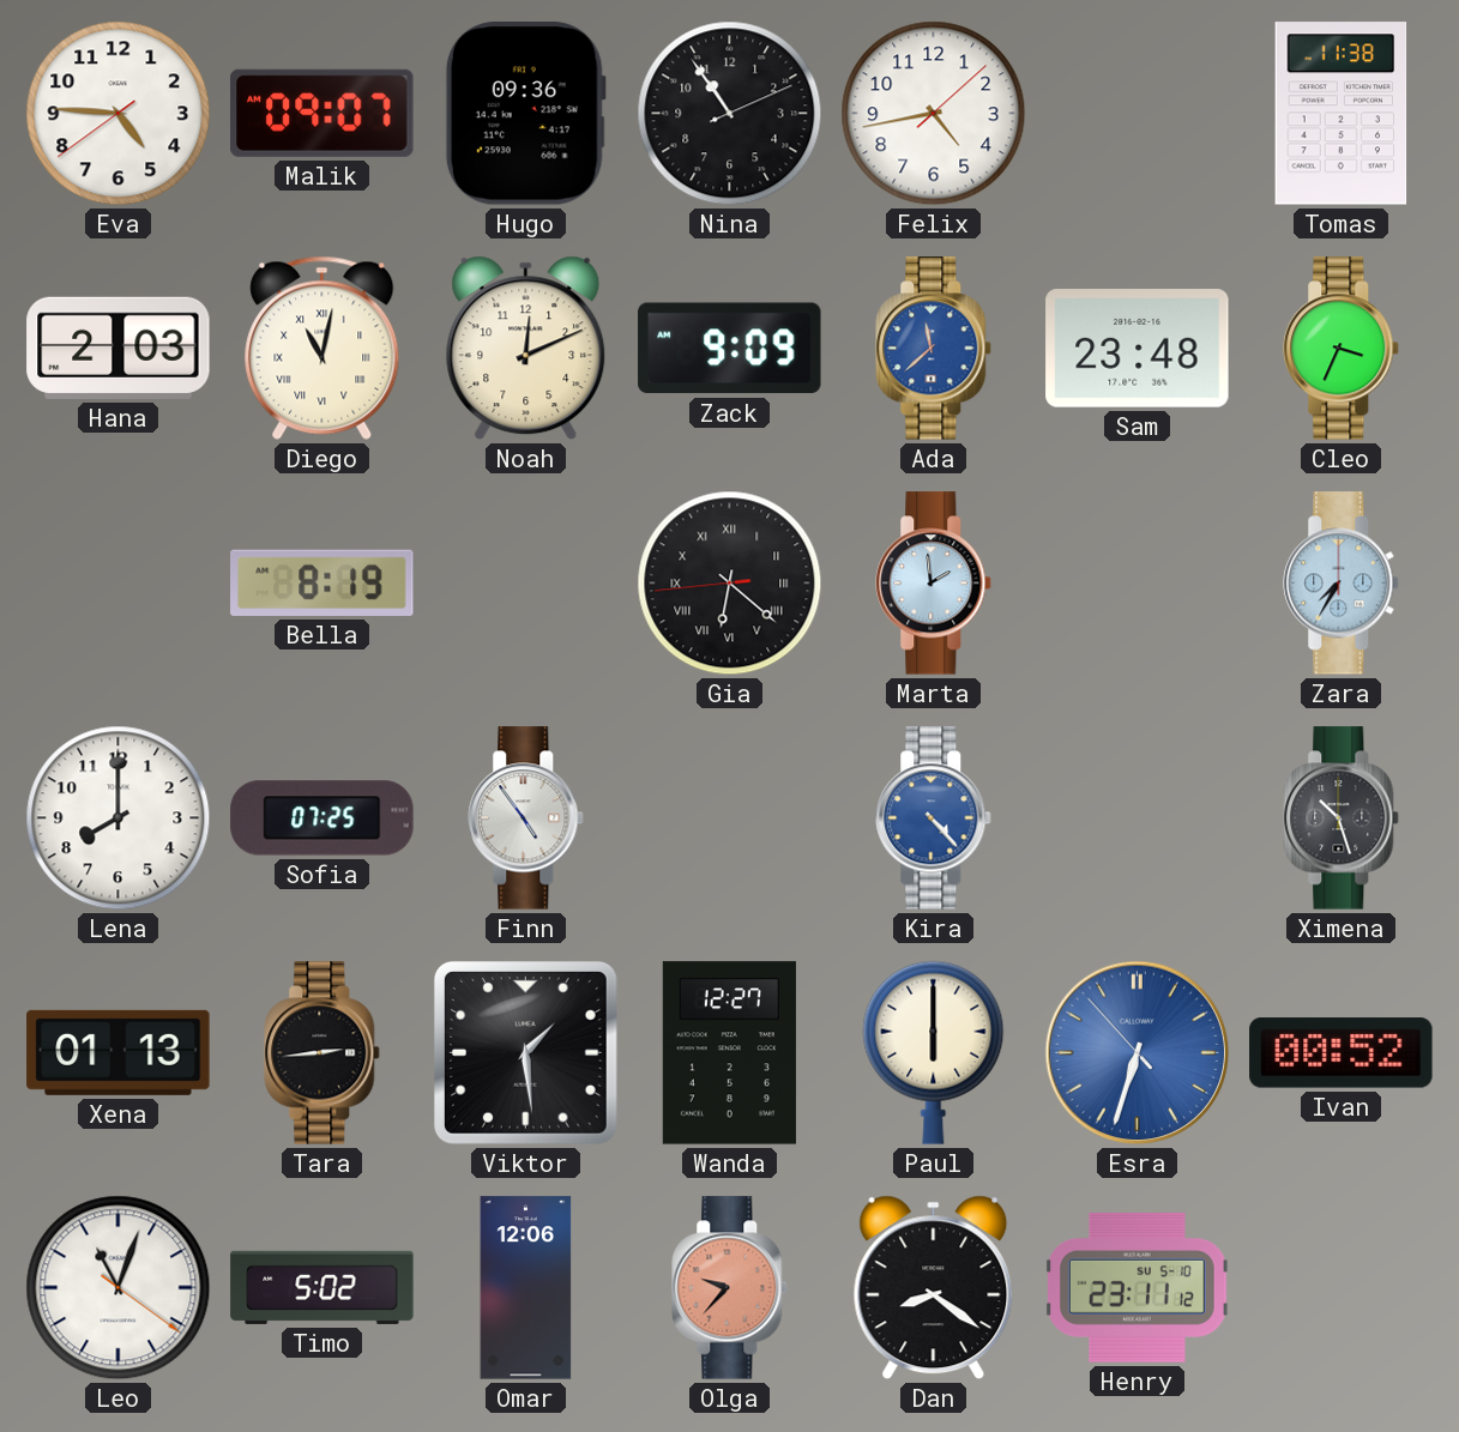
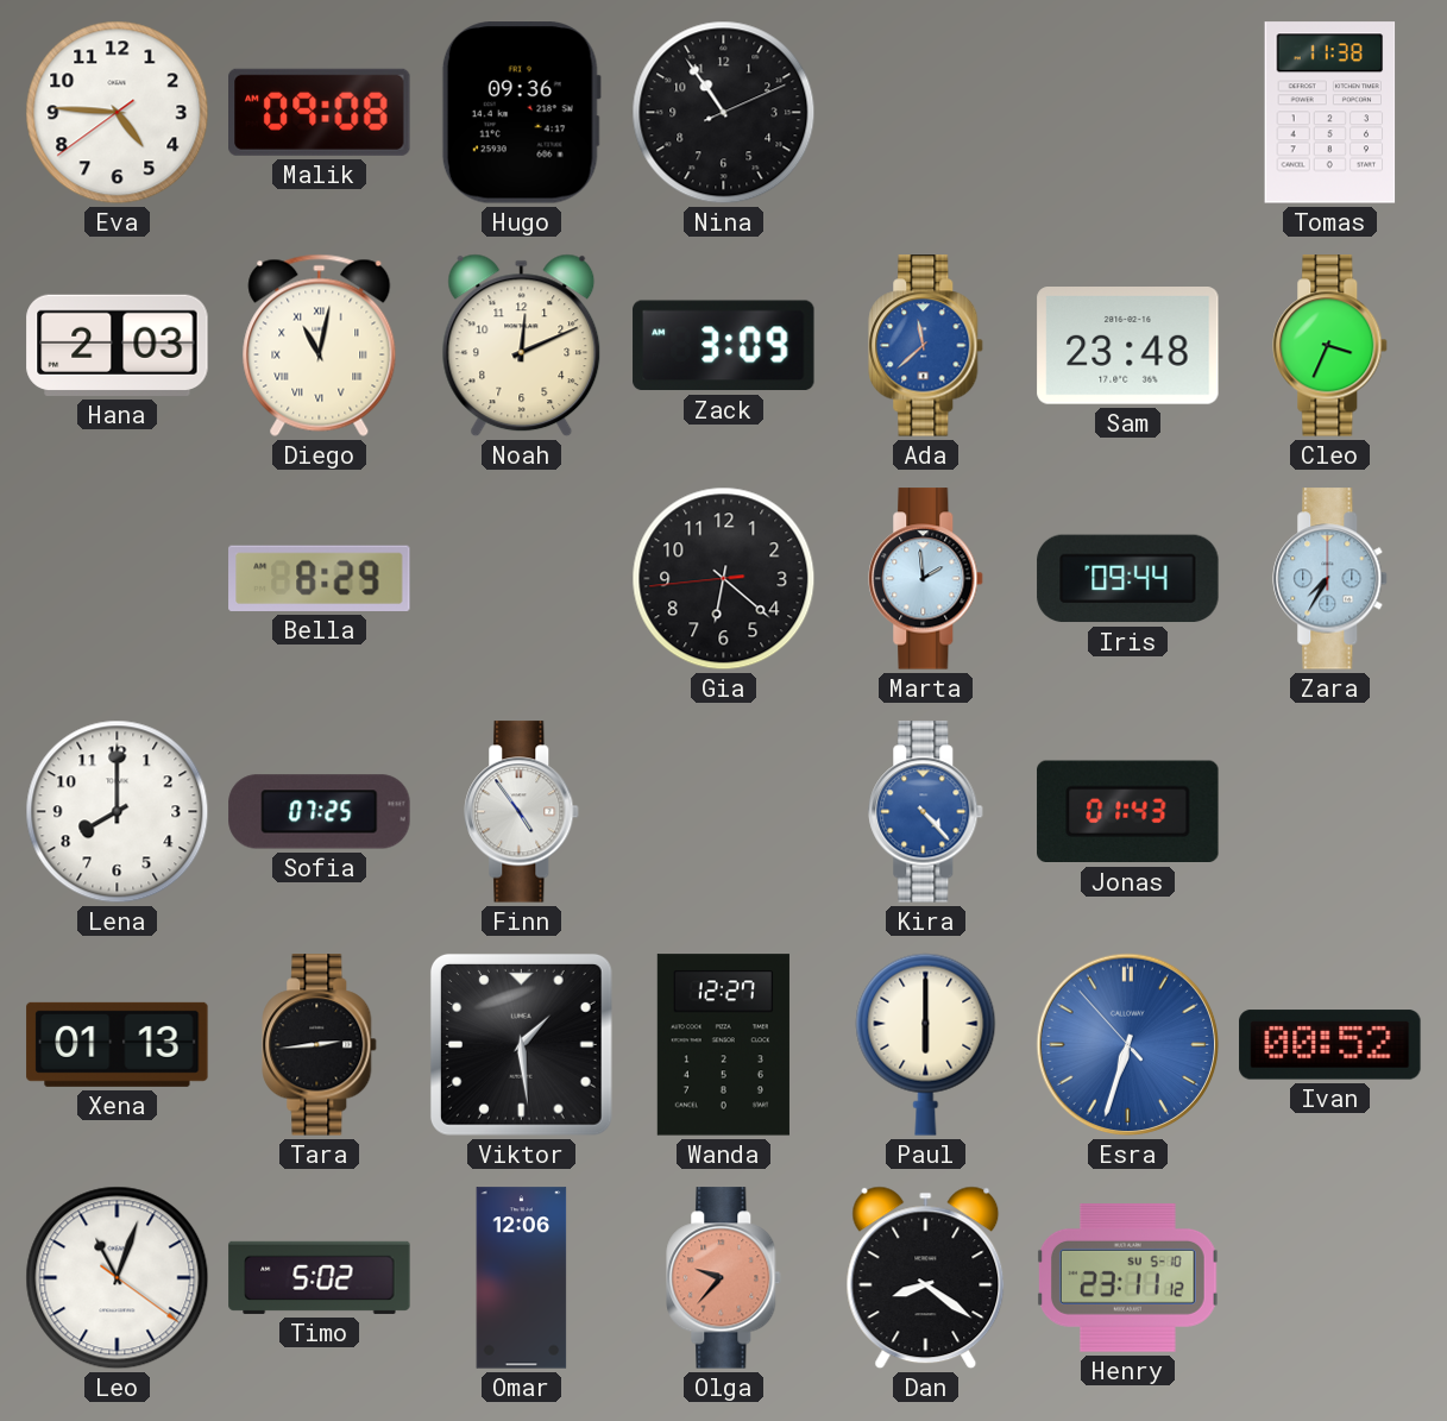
Malik: 09:07 -> 09:08 (320, 112)
Felix: 4:43 -> none (934, 114)
Zack: 9:09 -> 3:09 (724, 346)
Bella: 8:19 -> 8:29 (320, 578)
Gia numerals: Roman -> Arabic (724, 579)
Iris: none -> 09:44 (1128, 579)
Jonas: none -> 01:43 (1128, 812)
Ximena: 10:27 -> none (1342, 818)
